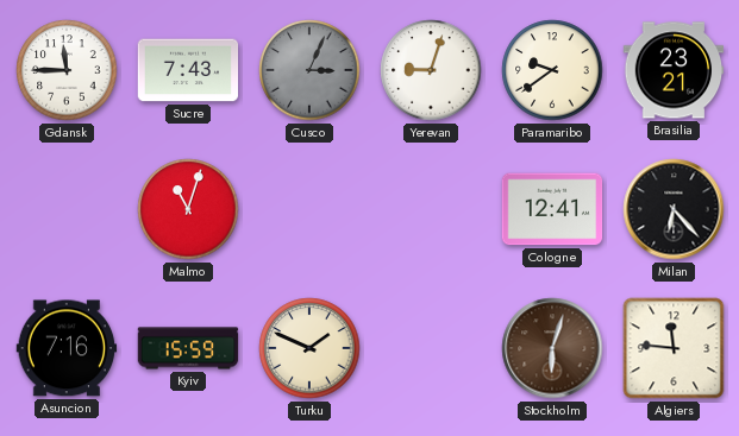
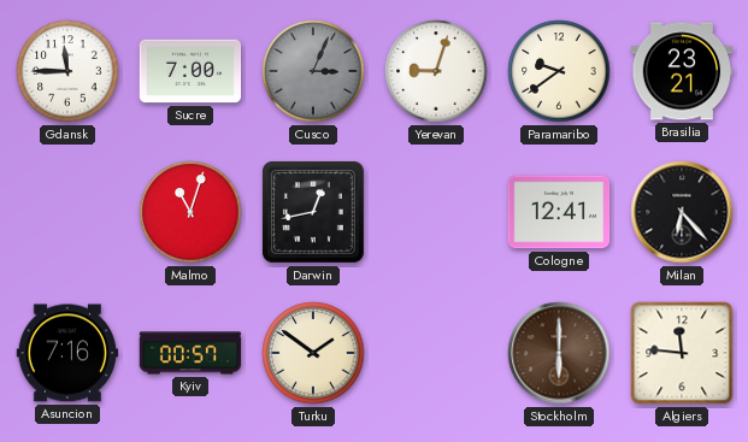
Sucre: 7:43 -> 7:00 (190, 71)
Darwin: none -> 12:43 (313, 212)
Kyiv: 15:59 -> 00:57 (190, 353)
Turku: 1:49 -> 1:51 (313, 353)
Stockholm: 6:03 -> 6:00 (559, 353)
